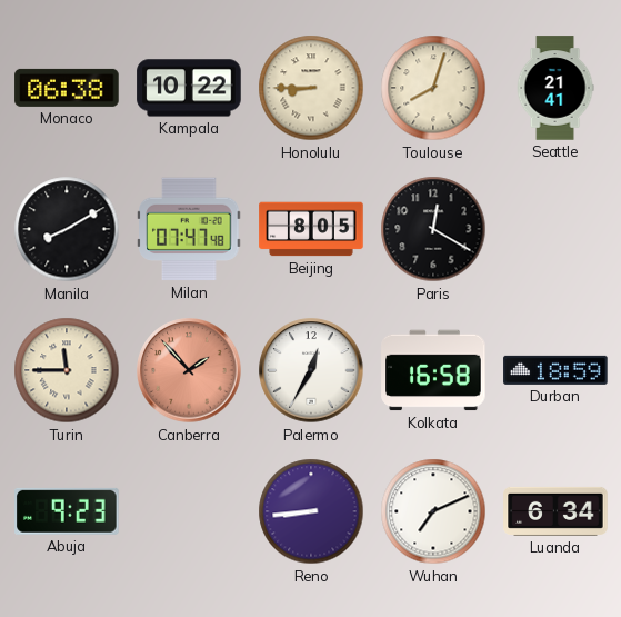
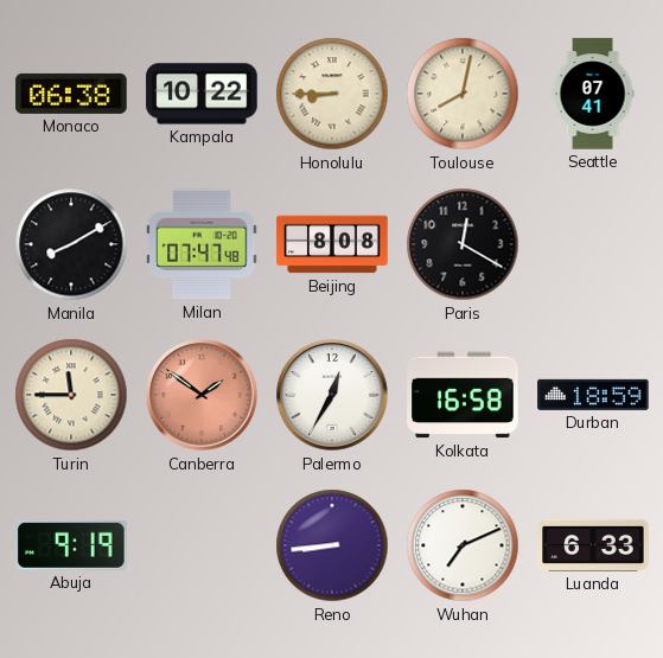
Toulouse: 8:03 -> 8:02 (463, 94)
Seattle: 21:41 -> 07:41 (593, 94)
Beijing: 8:05 -> 8:08 (332, 244)
Canberra: 1:53 -> 1:51 (202, 395)
Abuja: 9:23 -> 9:19 (71, 545)
Luanda: 6:34 -> 6:33 (593, 545)
